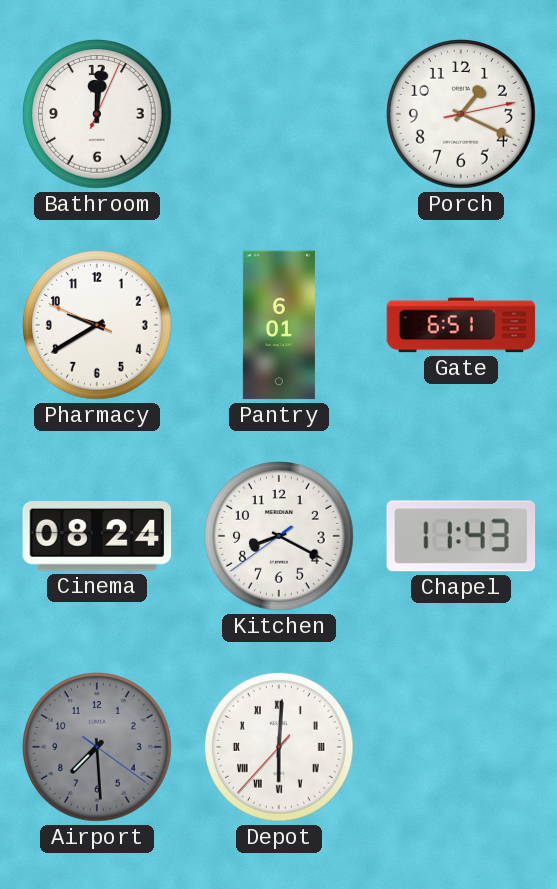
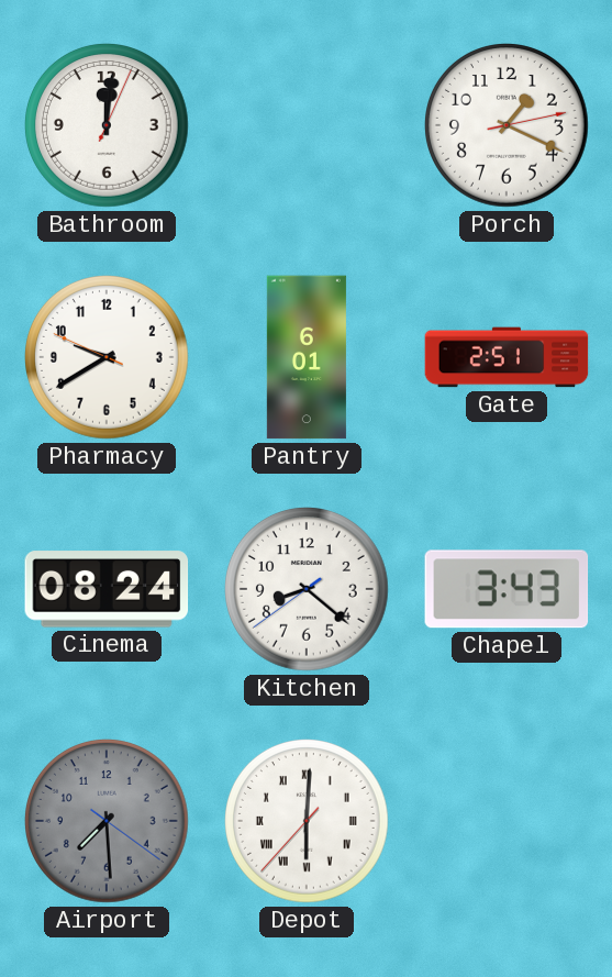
Gate: 6:51 -> 2:51 (507, 357)
Kitchen: 8:19 -> 8:21 (308, 590)
Chapel: 11:43 -> 3:43 (507, 589)
